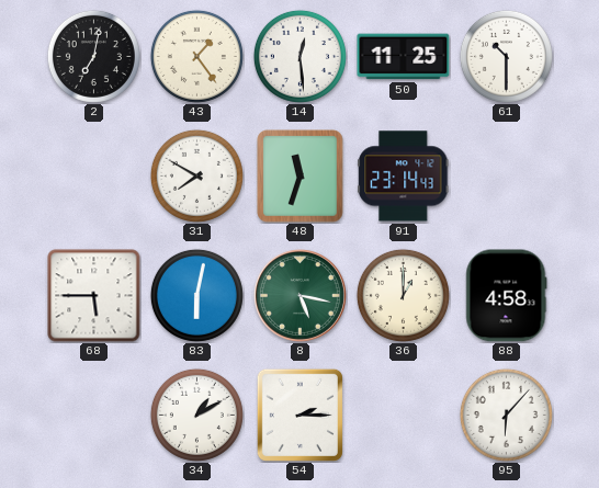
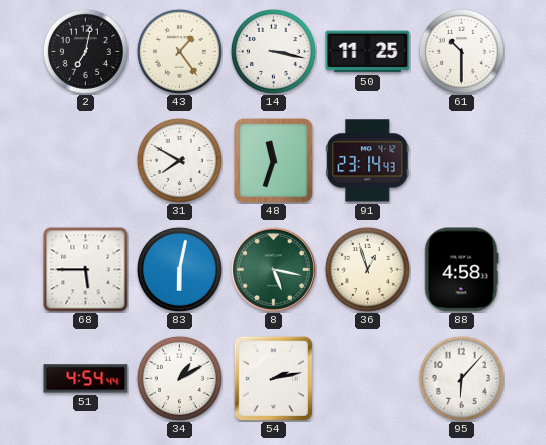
14: 12:29 -> 3:17 (273, 51)
36: 1:00 -> 12:57 (367, 269)
51: none -> 4:54 (86, 379)
54: 2:15 -> 2:13 (273, 378)
